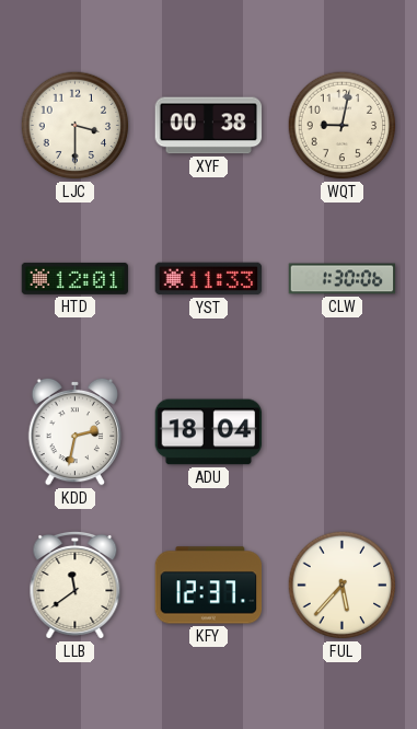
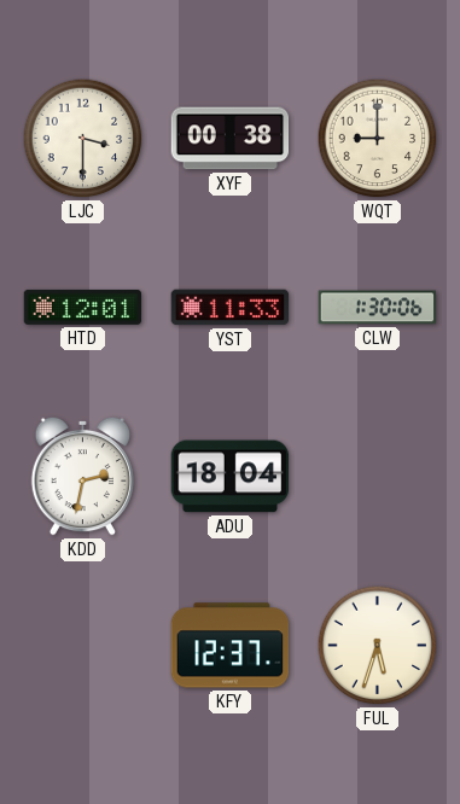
WQT: 9:02 -> 9:00 (378, 139)
LLB: 11:39 -> none (76, 586)
FUL: 5:37 -> 5:33 (378, 646)
